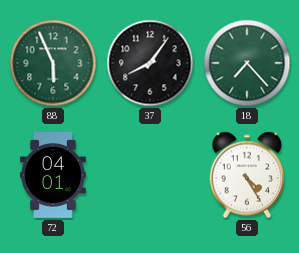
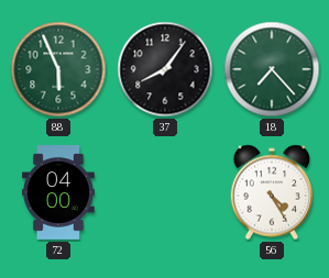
72: 04:01 -> 04:00 (58, 193)
